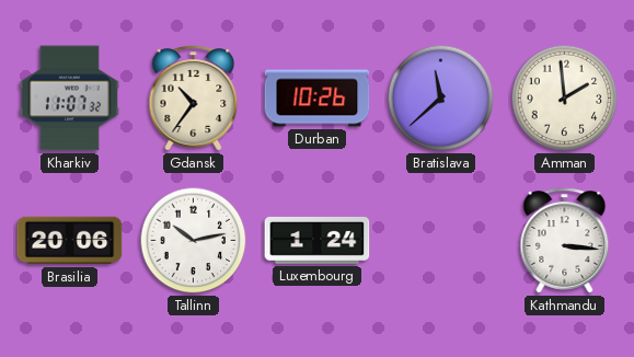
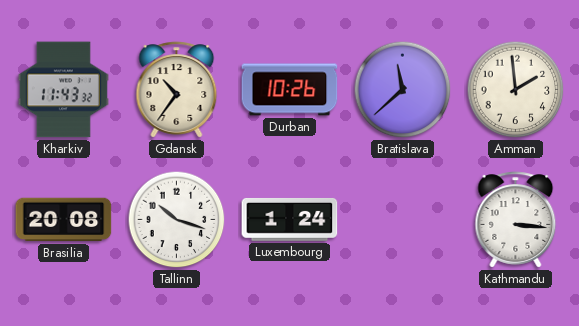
Kharkiv: 11:07 -> 11:43 (63, 90)
Brasilia: 20:06 -> 20:08 (64, 220)
Tallinn: 10:13 -> 10:18 (177, 220)
